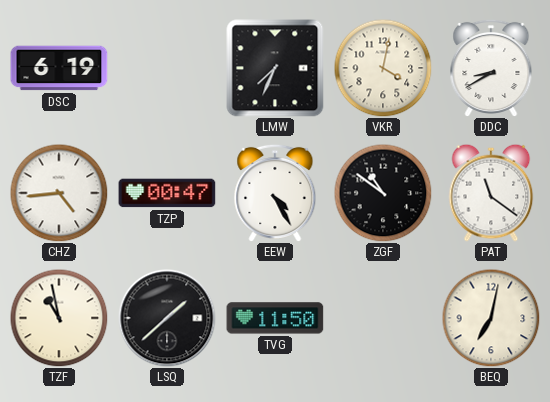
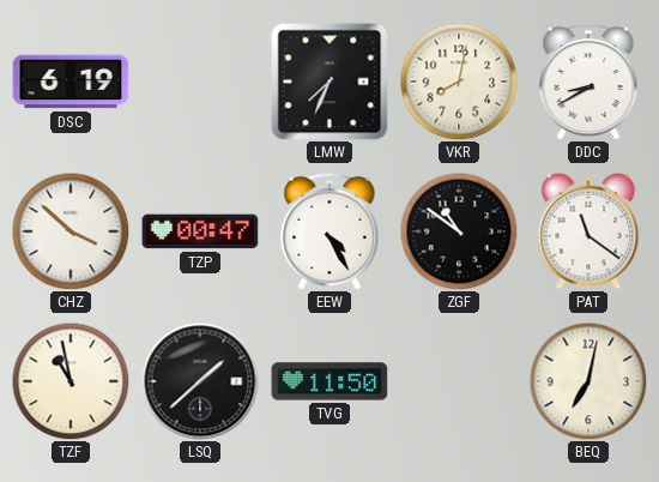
VKR: 4:02 -> 8:02 (459, 82)
CHZ: 4:44 -> 3:52 (71, 231)
